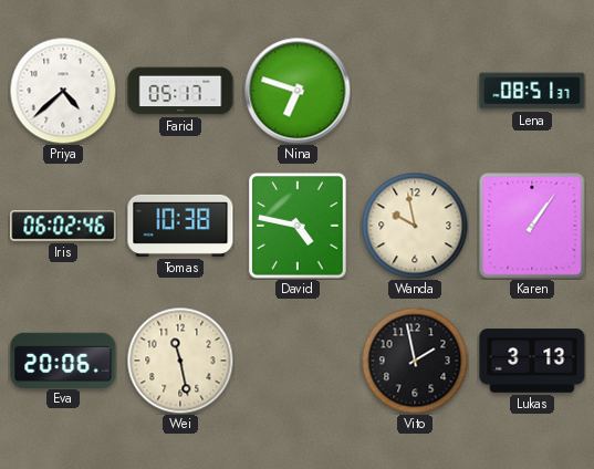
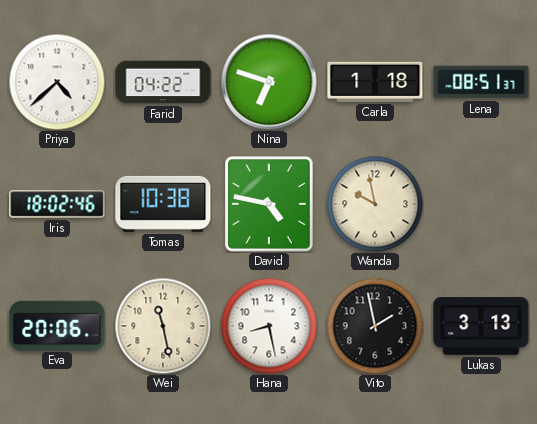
Farid: 05:17 -> 04:22 (163, 82)
Carla: none -> 1:18 (375, 82)
Iris: 06:02 -> 18:02 (57, 204)
Karen: 1:06 -> none (532, 226)
Hana: none -> 8:28 (269, 326)
